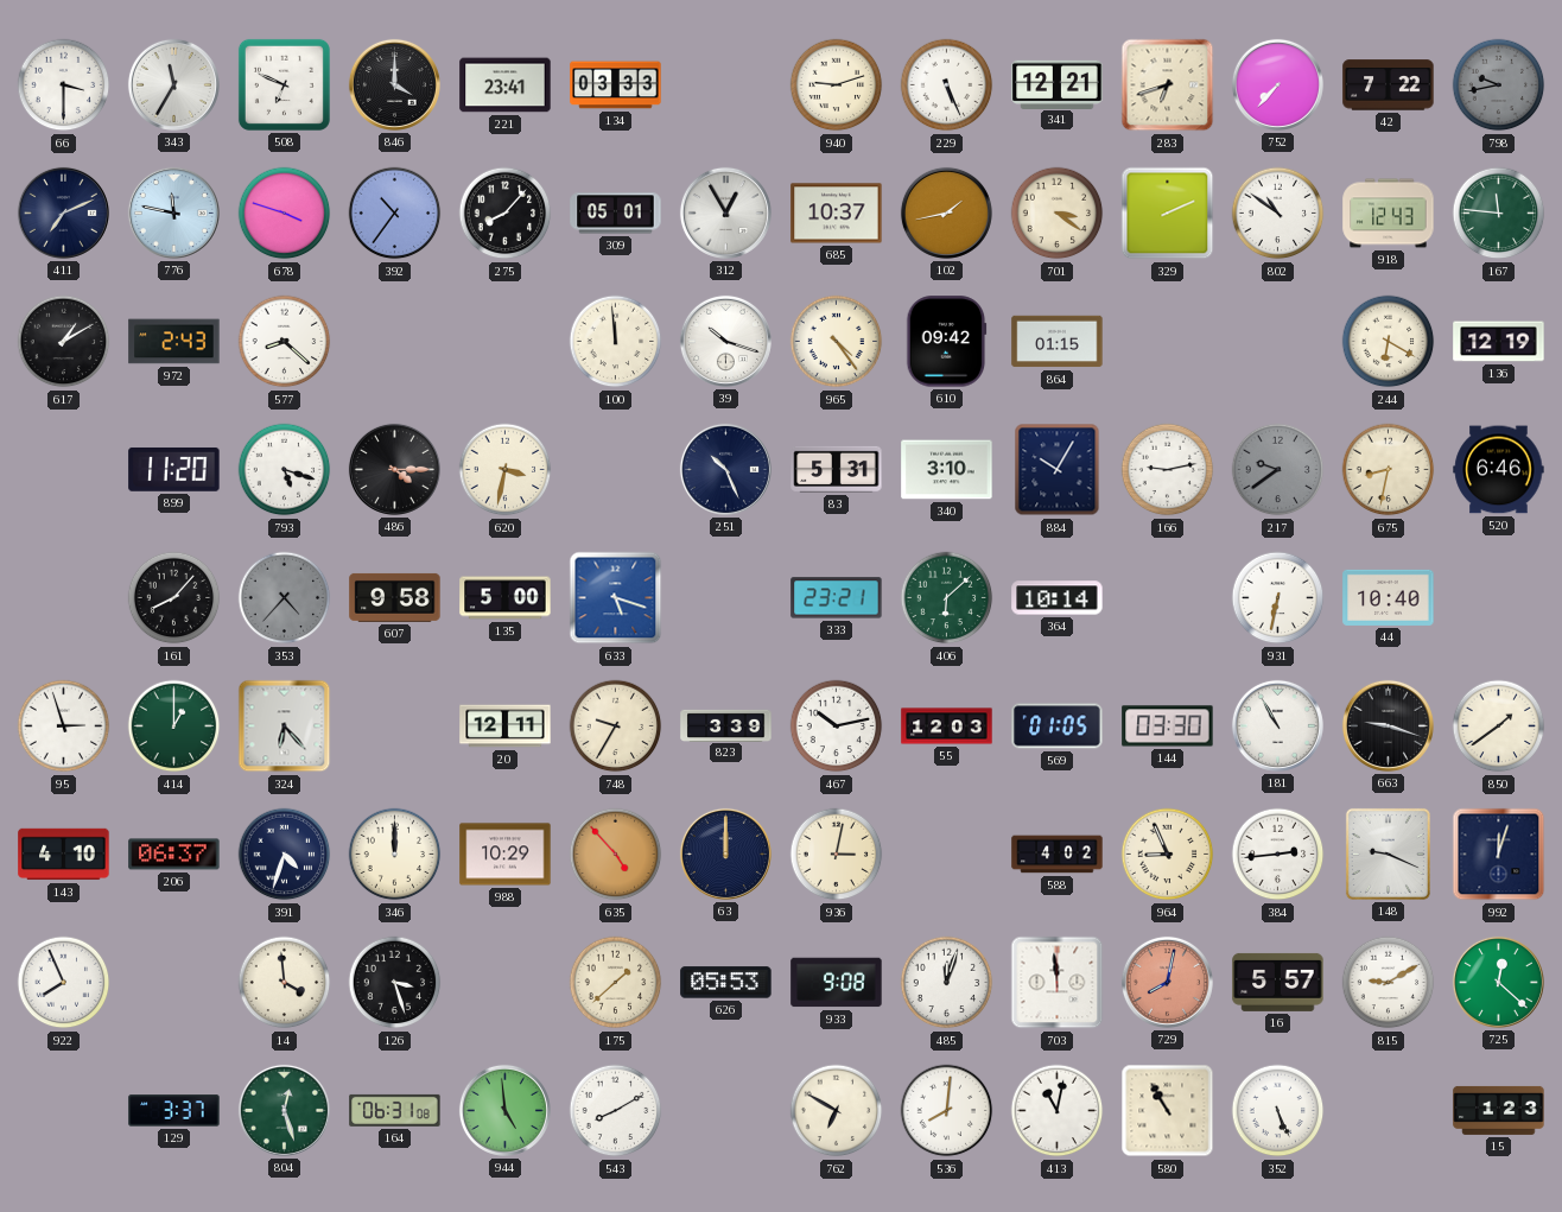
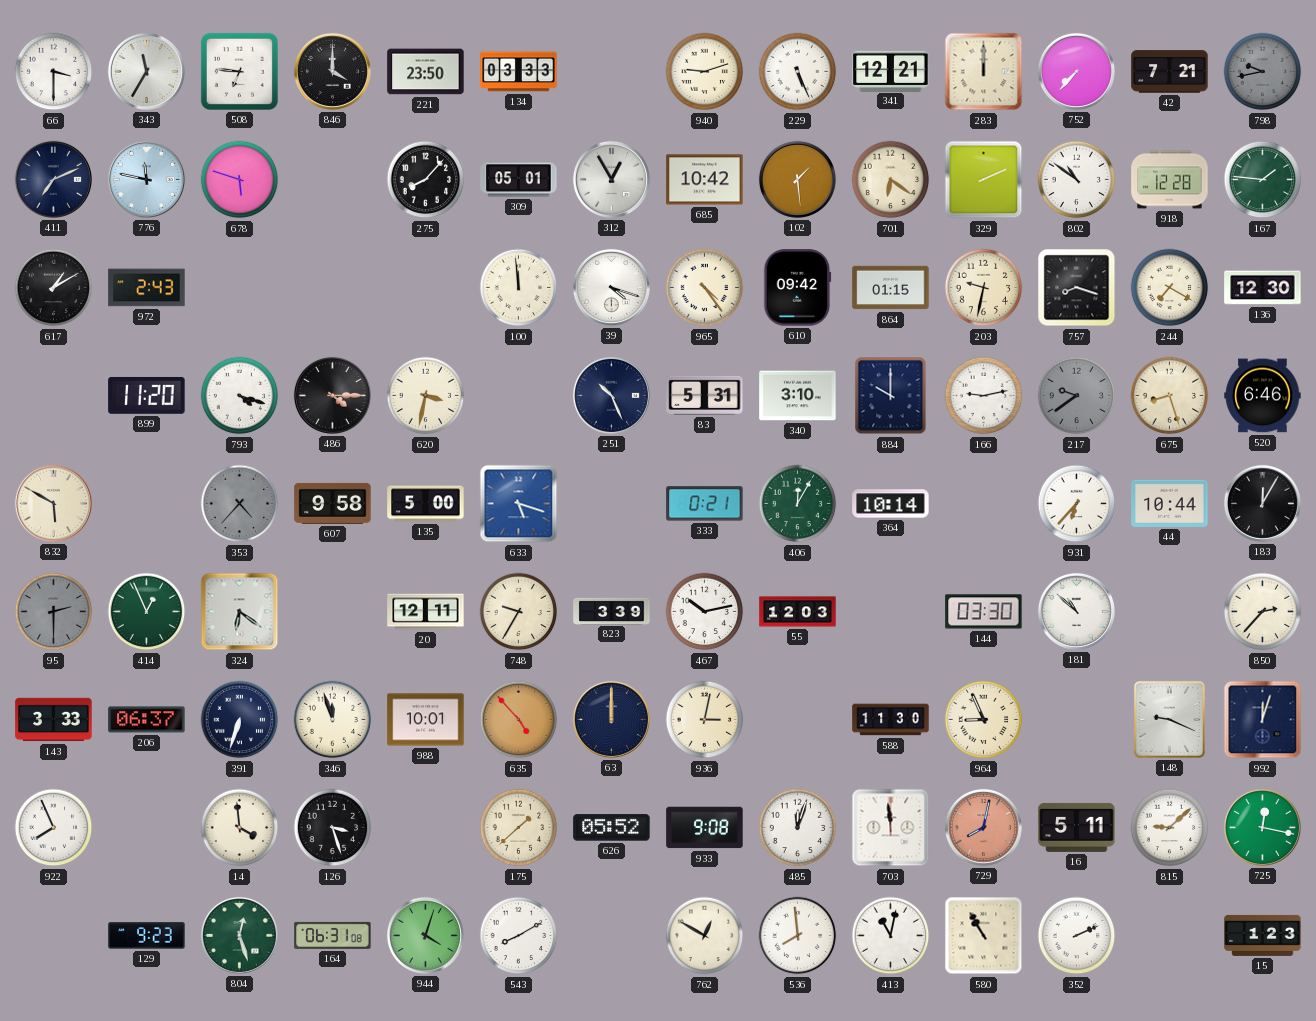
508: 6:49 -> 6:46 (239, 71)
221: 23:41 -> 23:50 (426, 72)
283: 6:42 -> 12:00 (984, 72)
42: 7:22 -> 7:21 (1170, 72)
678: 3:48 -> 5:48 (240, 180)
392: 10:36 -> none (395, 214)
685: 10:37 -> 10:42 (705, 180)
102: 1:43 -> 1:29 (797, 179)
701: 3:21 -> 6:21 (891, 180)
918: 12:43 -> 12:28 (1170, 180)
167: 11:46 -> 1:46 (1263, 180)
577: 8:22 -> none (285, 342)
39: 10:18 -> 4:18 (611, 287)
203: none -> 9:32 (984, 288)
757: none -> 8:18 (1077, 288)
244: 6:20 -> 7:20 (1170, 288)
136: 12:19 -> 12:30 (1263, 288)
793: 5:18 -> 4:18 (240, 396)
884: 10:05 -> 10:00 (891, 396)
675: 8:32 -> 8:27 (1170, 396)
832: none -> 5:50 (53, 503)
161: 8:07 -> none (174, 598)
333: 23:21 -> 0:21 (705, 504)
406: 6:08 -> 12:05 (798, 504)
931: 6:32 -> 6:37 (1077, 504)
44: 10:40 -> 10:44 (1170, 503)
183: none -> 12:05 (1262, 503)
95: 2:57 -> 2:30 (54, 612)
95 dial: white -> grey (54, 612)
414: 1:00 -> 12:56 (147, 612)
324: 6:23 -> 6:21 (240, 612)
569: 01:05 -> none (1058, 726)
181: 10:55 -> 10:52 (1076, 611)
663: 9:18 -> none (1388, 725)
850: 1:39 -> 2:37 (1263, 612)
143: 4:10 -> 3:33 (54, 720)
391: 4:33 -> 6:33 (240, 720)
346: 12:00 -> 11:57 (333, 720)
988: 10:29 -> 10:01 (426, 720)
588: 4:02 -> 11:30 (891, 720)
384: 2:44 -> none (1278, 855)
626: 05:53 -> 05:52 (612, 828)
16: 5:57 -> 5:11 (1077, 827)
815: 9:10 -> 9:08 (1170, 828)
725: 12:22 -> 12:17 (1262, 827)
129: 3:37 -> 9:23 (147, 936)
944: 4:59 -> 4:03 (425, 935)
762: 6:50 -> 12:50 (705, 936)
536: 8:01 -> 7:59 (798, 936)
352: 5:26 -> 2:11 (1077, 936)
